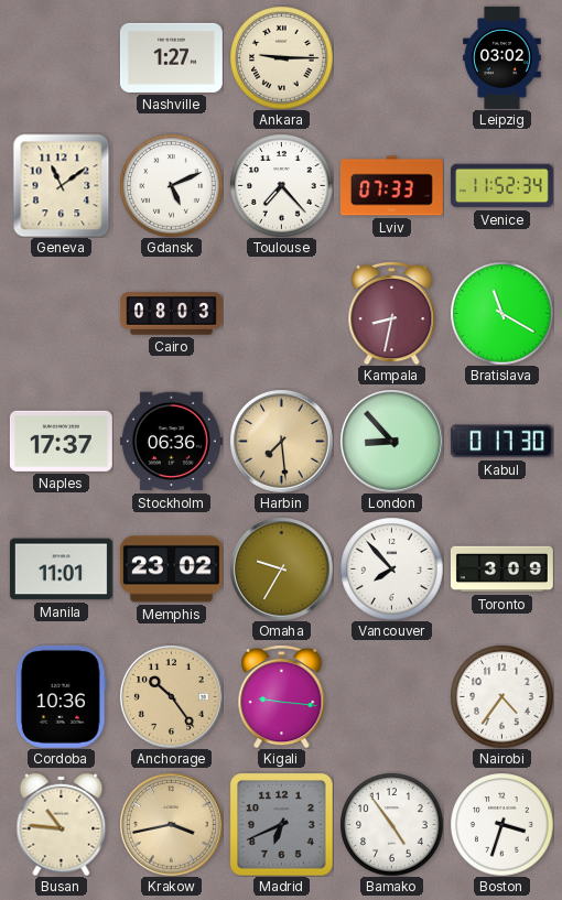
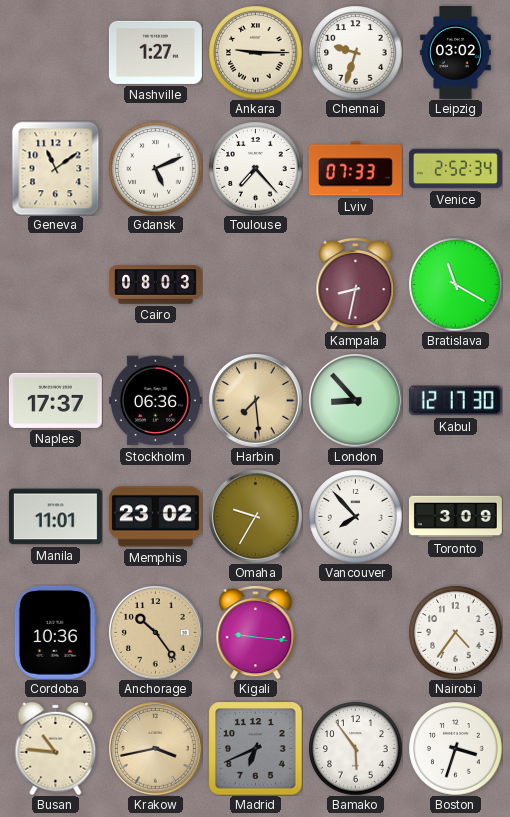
Chennai: none -> 9:33 (355, 52)
Venice: 11:52 -> 2:52 (455, 169)
Kabul: 0:17 -> 12:17 (455, 401)
Bamako: 4:54 -> 5:54 (355, 748)
